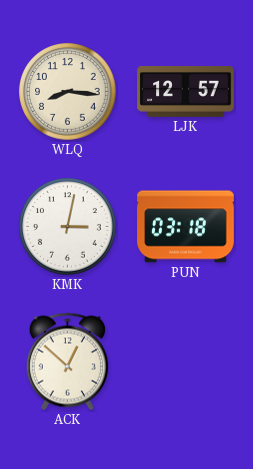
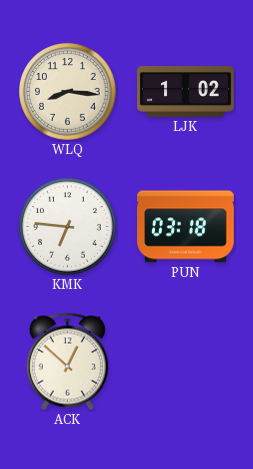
LJK: 12:57 -> 1:02 (186, 92)
KMK: 3:02 -> 6:46 (68, 227)
